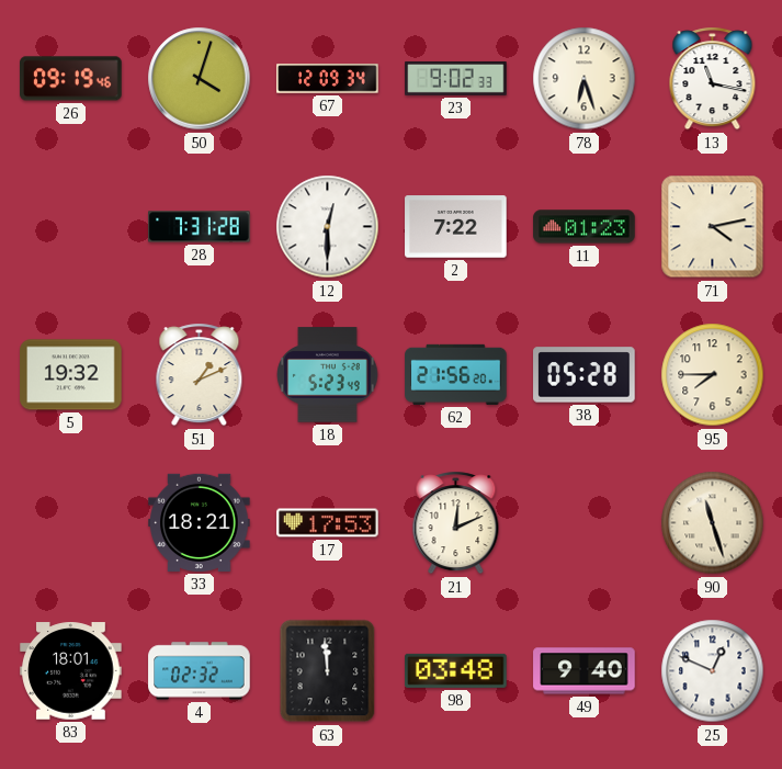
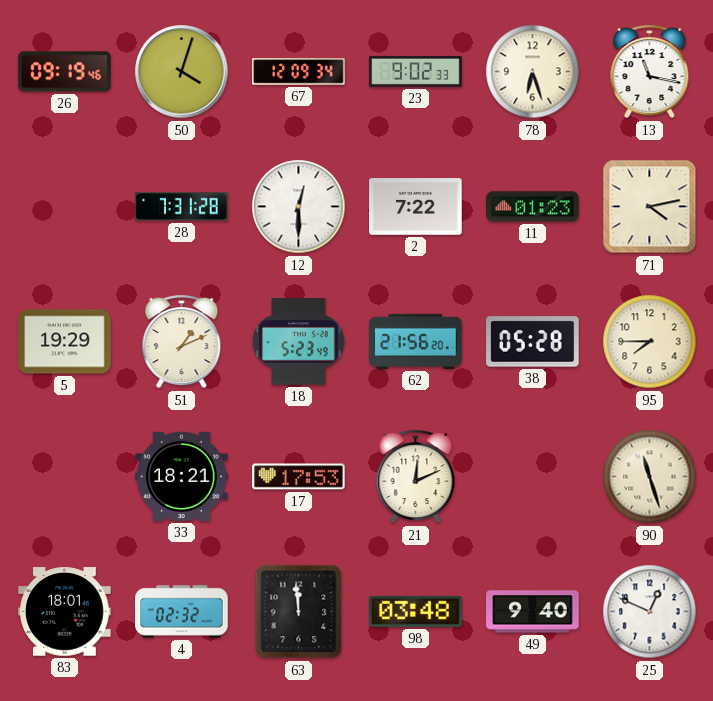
5: 19:32 -> 19:29 (65, 342)
